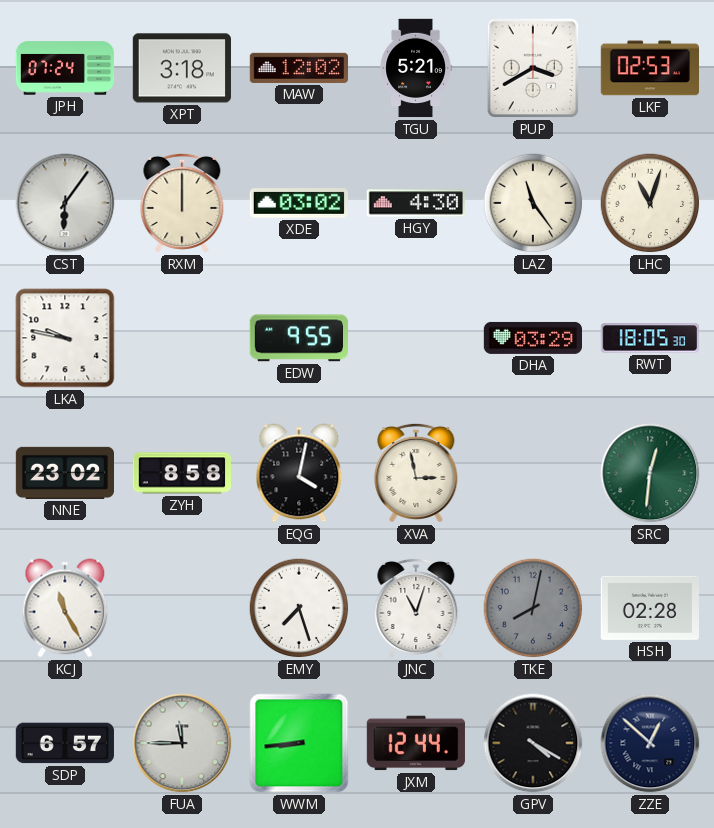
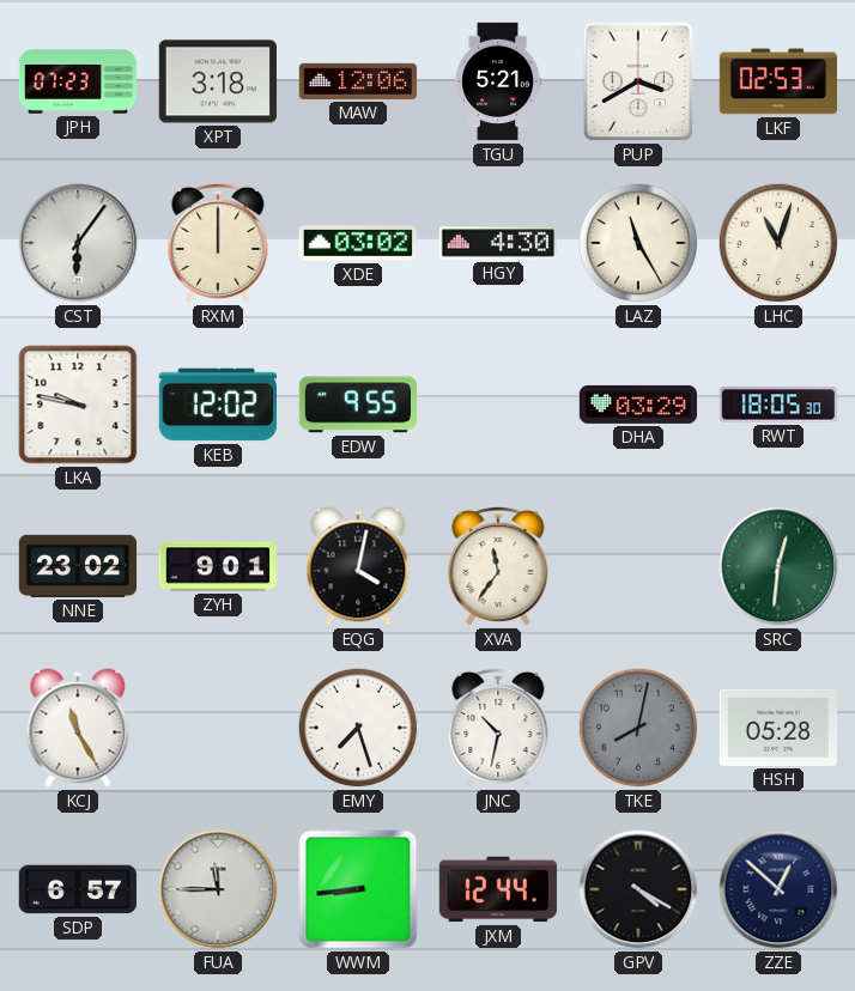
JPH: 07:24 -> 07:23 (78, 81)
MAW: 12:02 -> 12:06 (357, 81)
LAZ: 11:24 -> 11:25 (638, 243)
KEB: none -> 12:02 (217, 405)
ZYH: 8:58 -> 9:01 (217, 566)
XVA: 2:58 -> 11:36 (498, 566)
JNC: 11:03 -> 10:32 (498, 728)
HSH: 02:28 -> 05:28 (777, 728)
